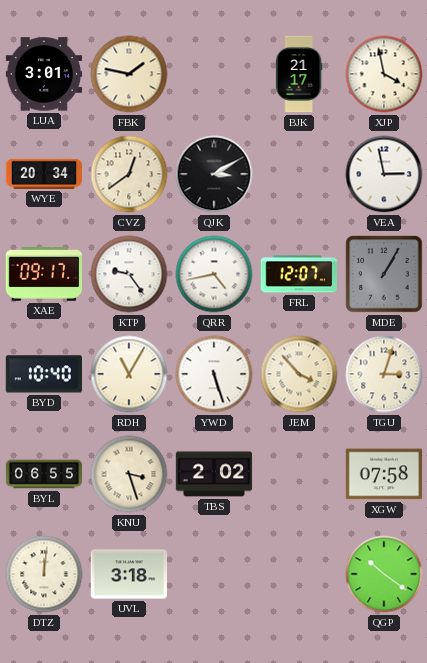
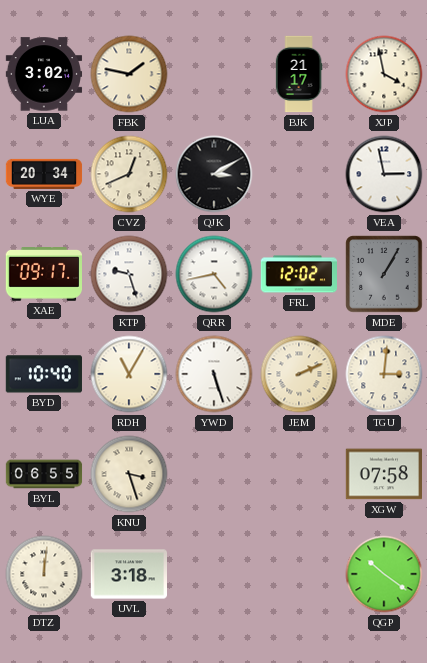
LUA: 3:01 -> 3:02 (44, 74)
CVZ: 12:39 -> 12:41 (129, 174)
KTP: 9:24 -> 9:27 (129, 274)
FRL: 12:07 -> 12:02 (298, 274)
JEM: 3:53 -> 2:11 (299, 374)
TGU: 3:03 -> 3:01 (384, 374)
TBS: 2:02 -> none (214, 474)
